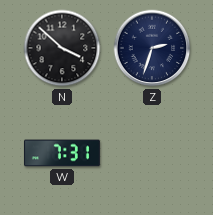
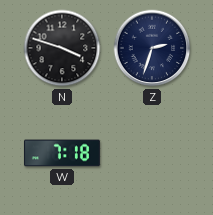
N: 3:52 -> 3:48 (62, 48)
W: 7:31 -> 7:18 (62, 153)
